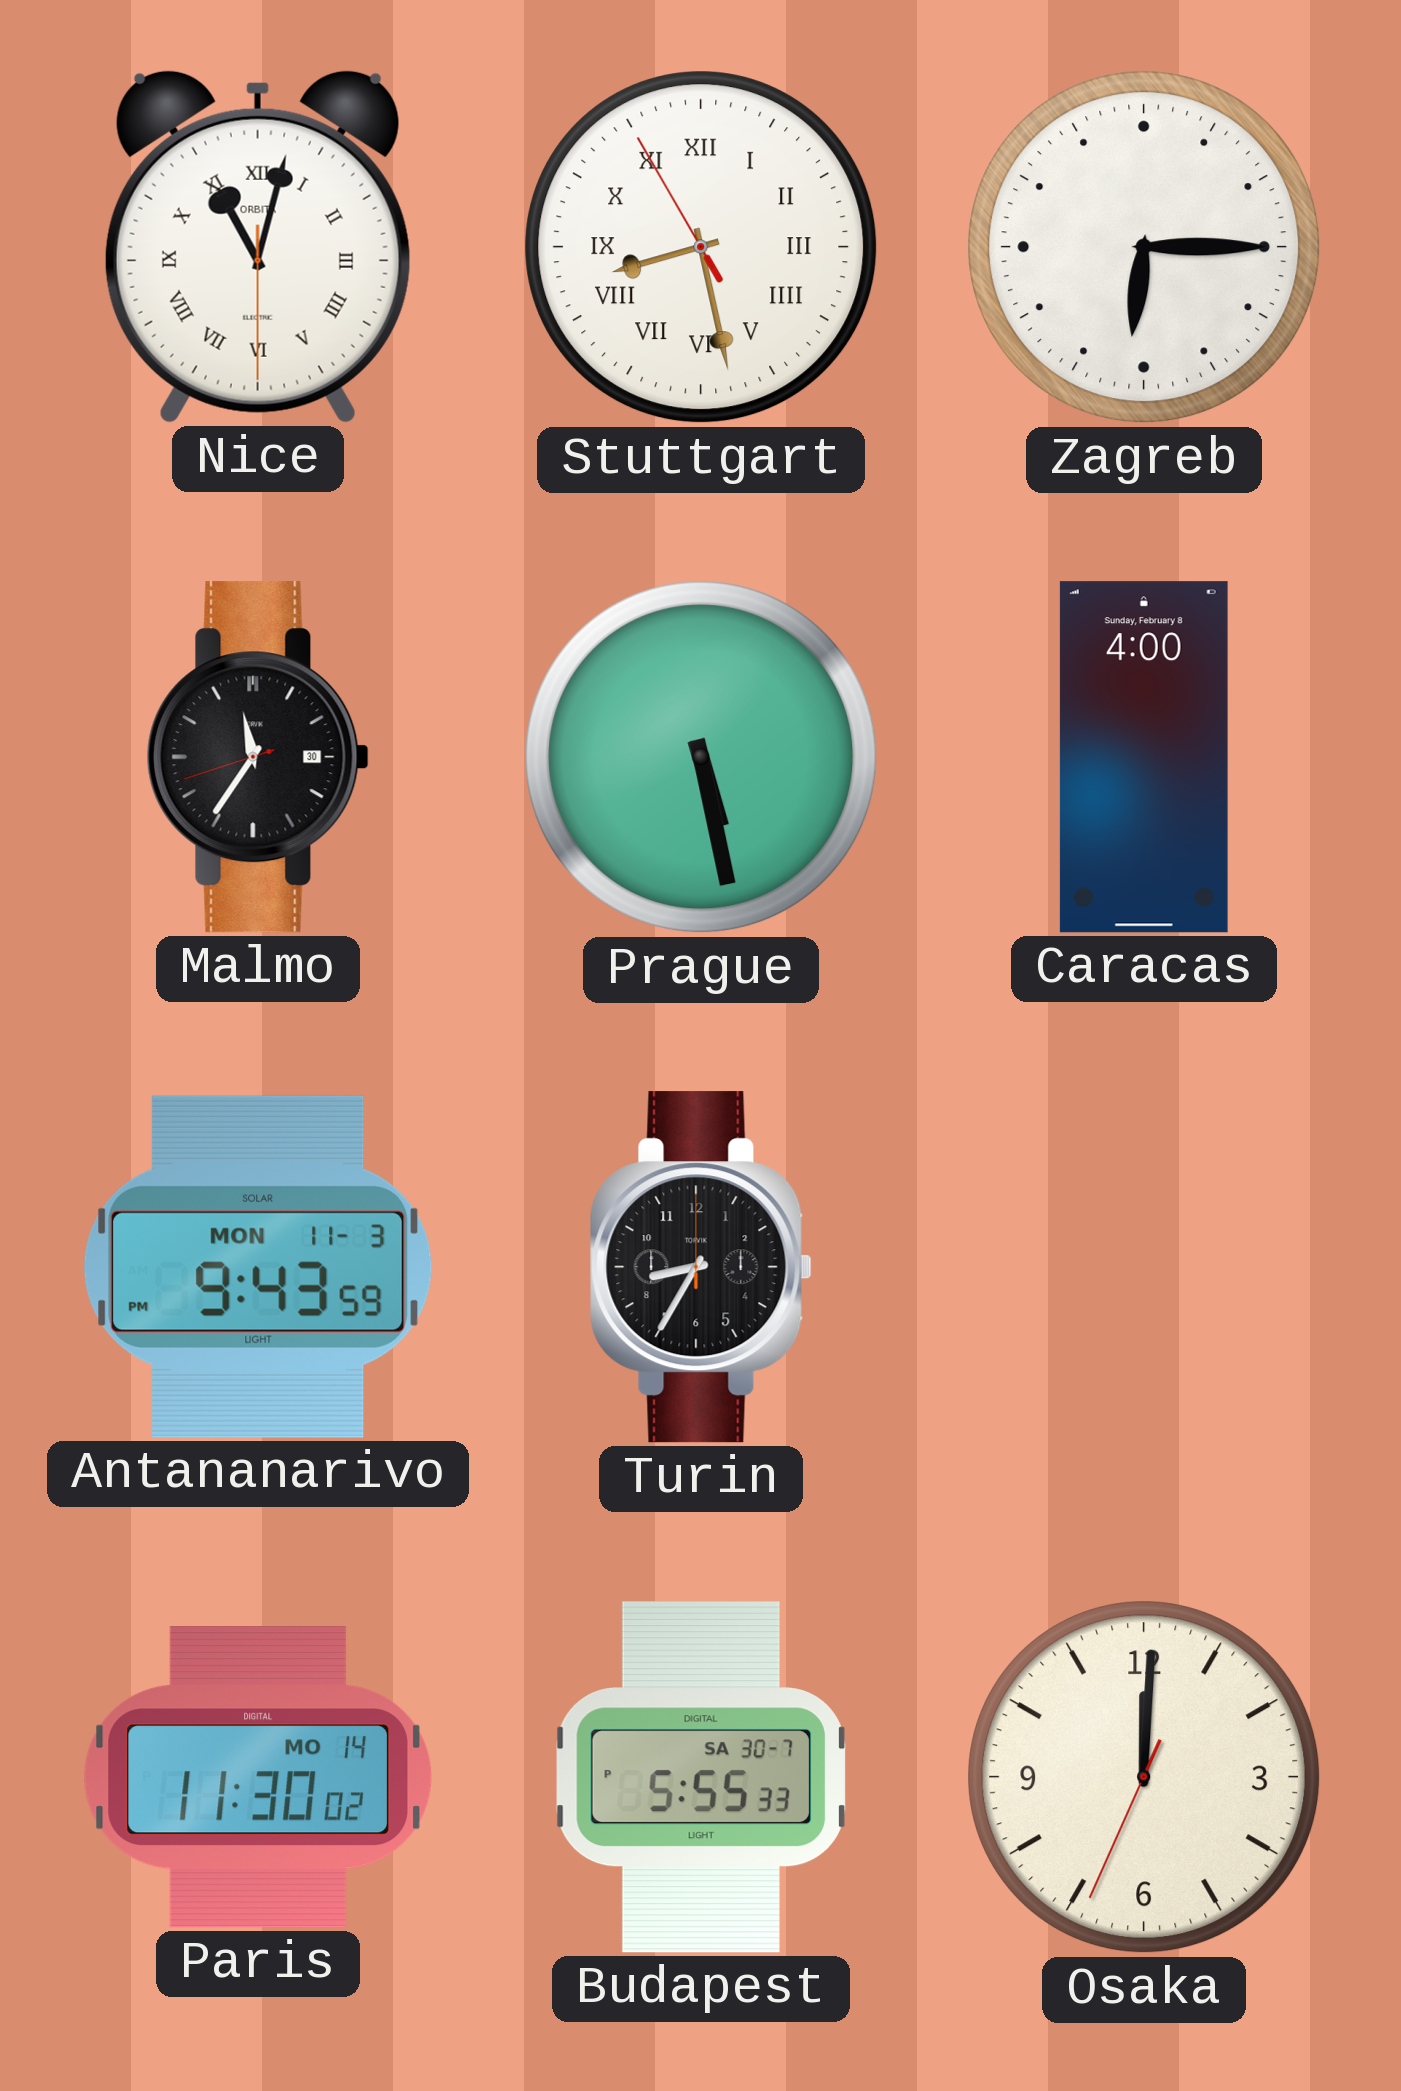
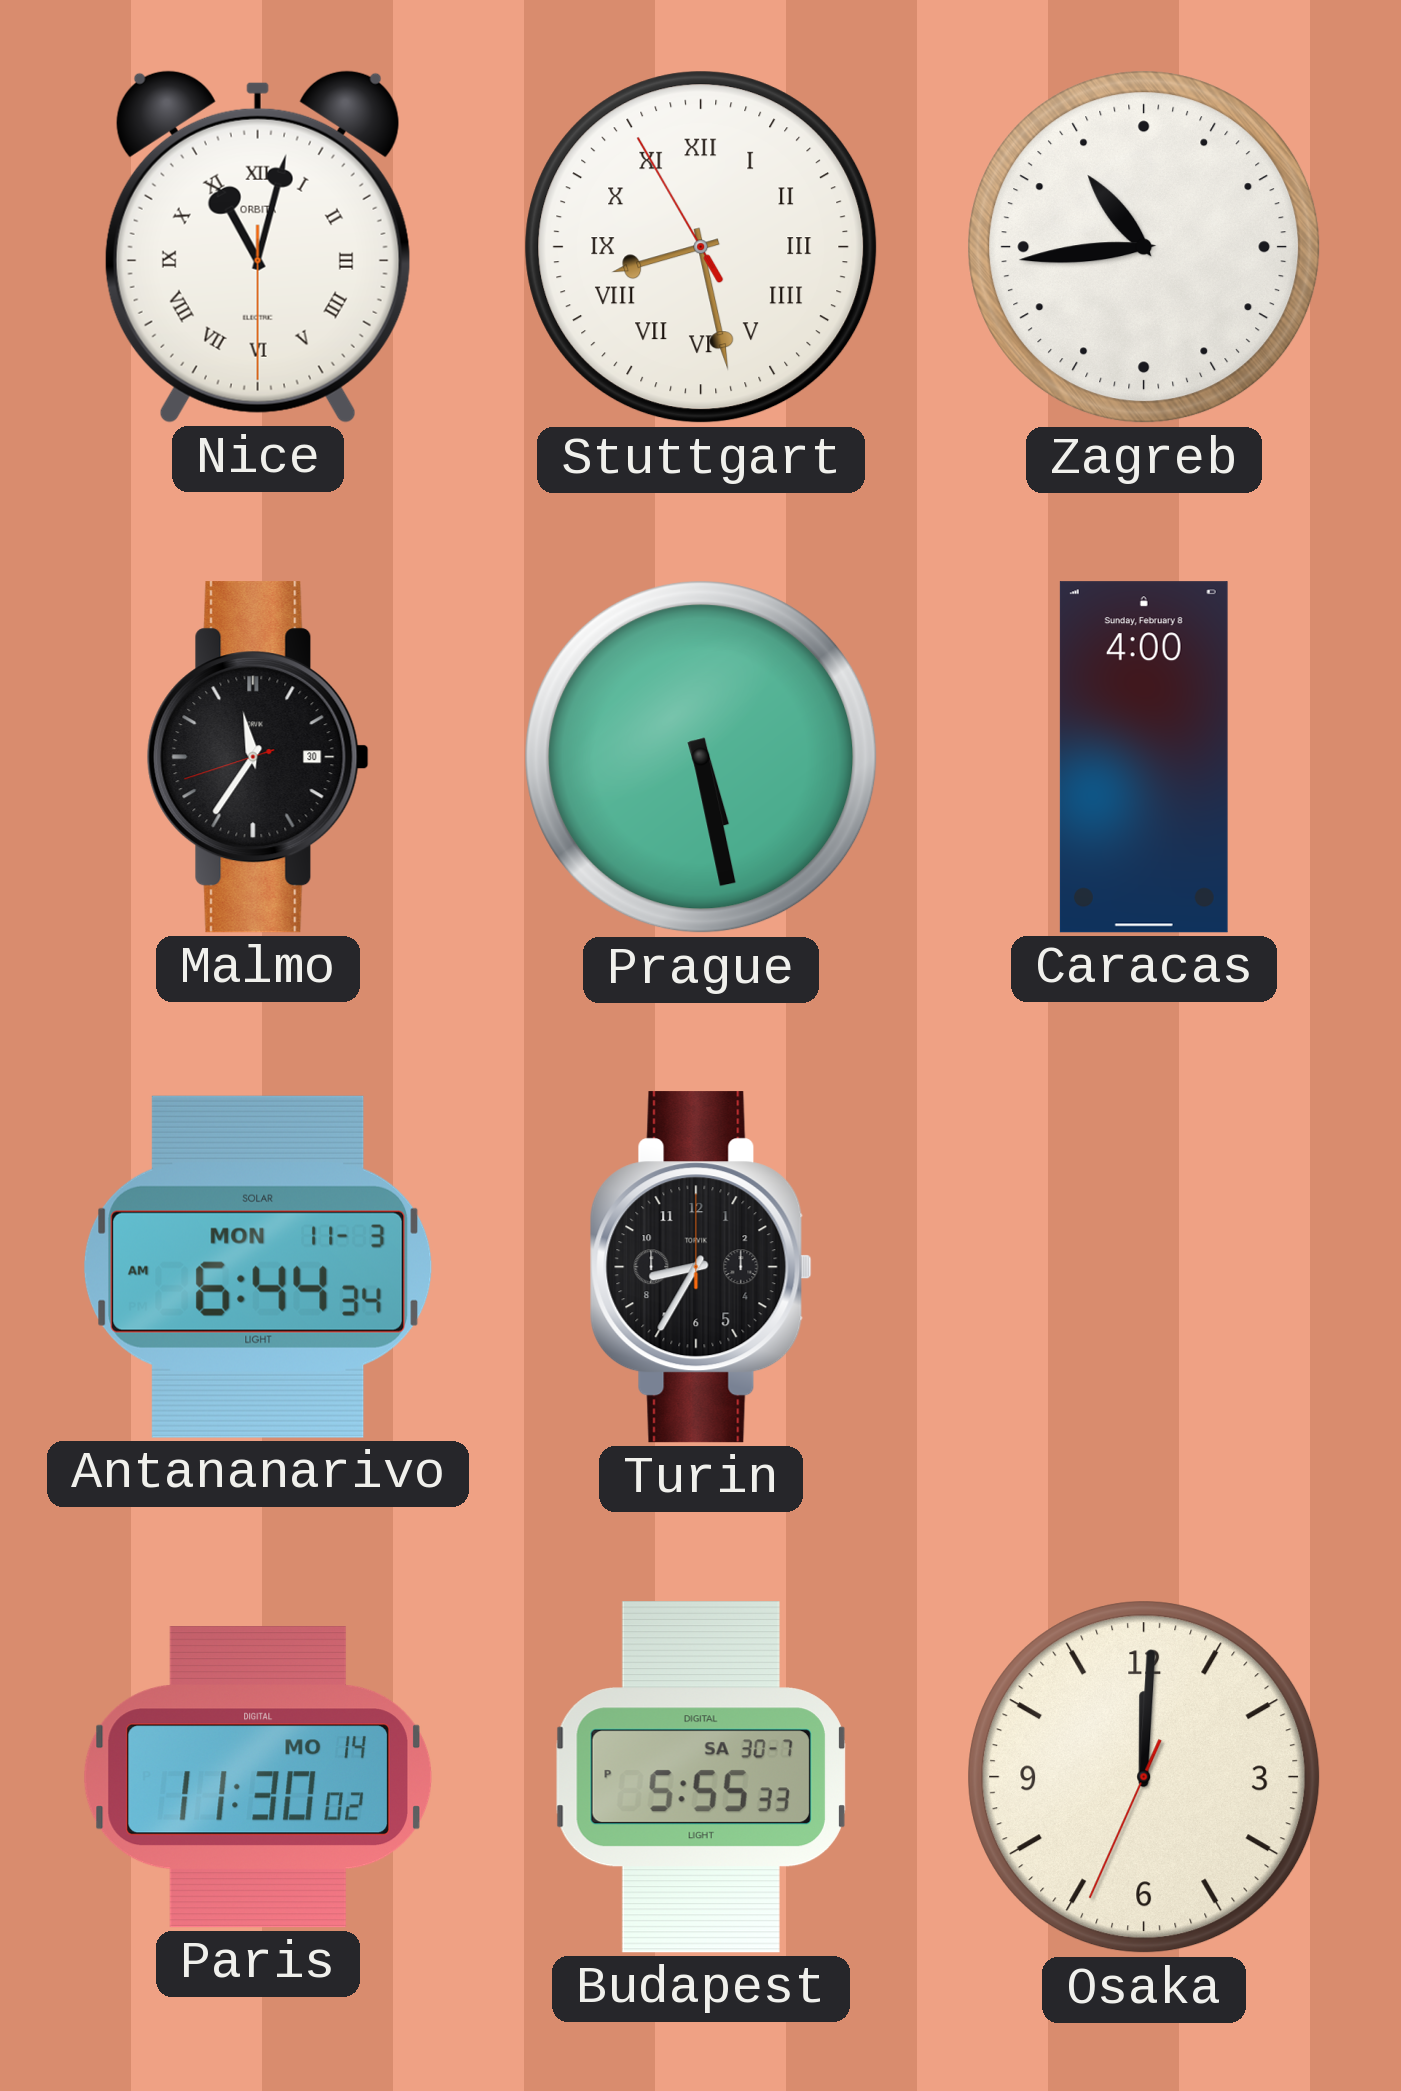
Zagreb: 6:15 -> 10:44 (1144, 247)
Antananarivo: 9:43 -> 6:44 (258, 1267)
